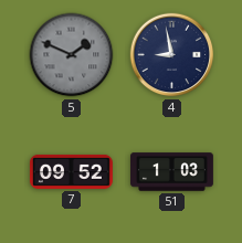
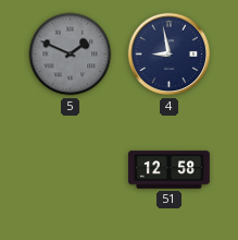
7: 09:52 -> none (71, 171)
51: 1:03 -> 12:58 (170, 170)
